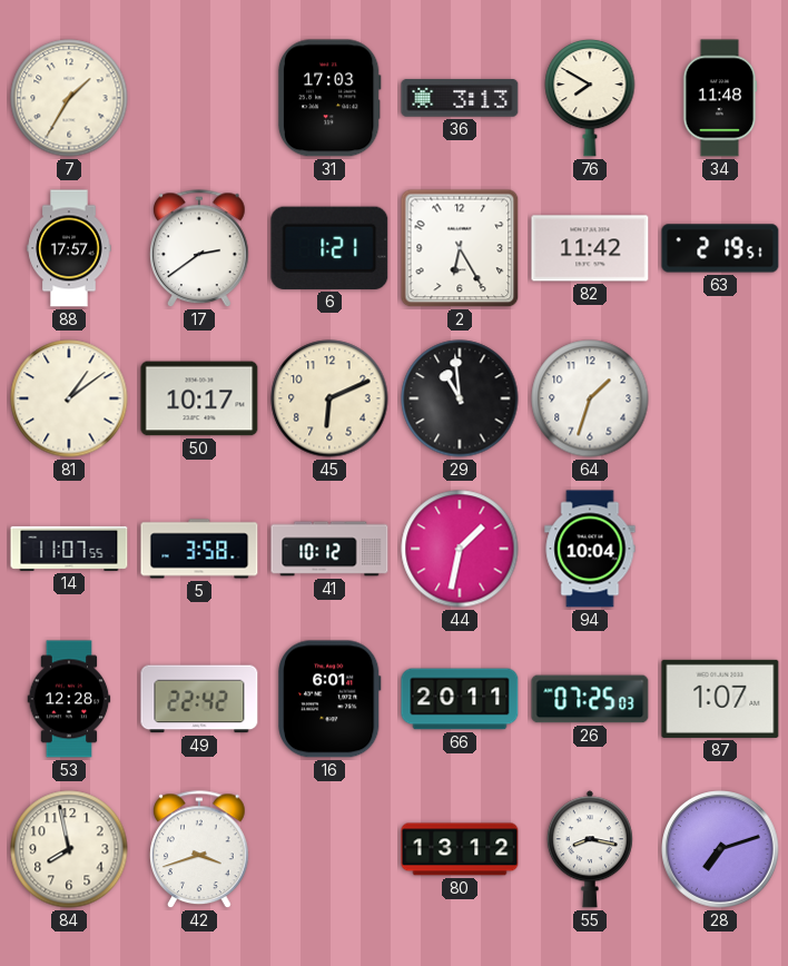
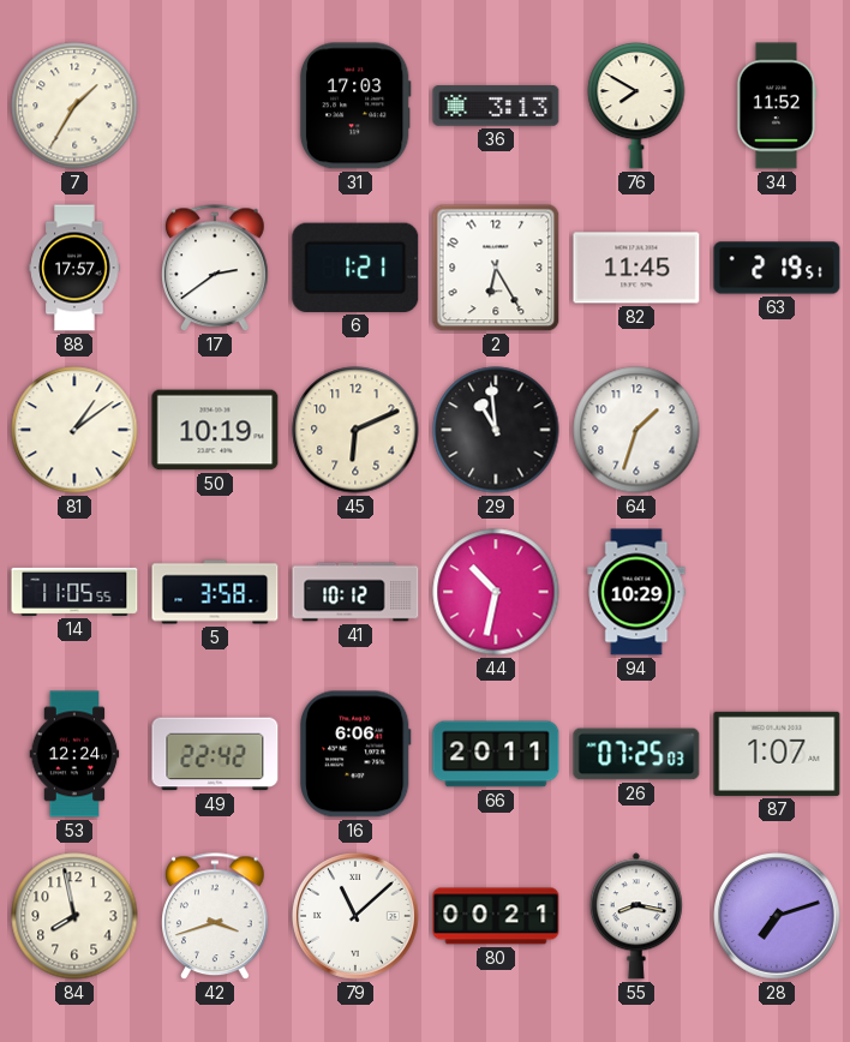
34: 11:48 -> 11:52 (777, 106)
82: 11:42 -> 11:45 (636, 268)
50: 10:17 -> 10:19 (215, 430)
14: 11:07 -> 11:05 (74, 592)
44: 1:32 -> 10:32 (496, 592)
94: 10:04 -> 10:29 (636, 592)
53: 12:28 -> 12:24 (74, 754)
16: 6:01 -> 6:06 (357, 754)
79: none -> 11:08 (357, 917)
80: 13:12 -> 00:21 (496, 916)
